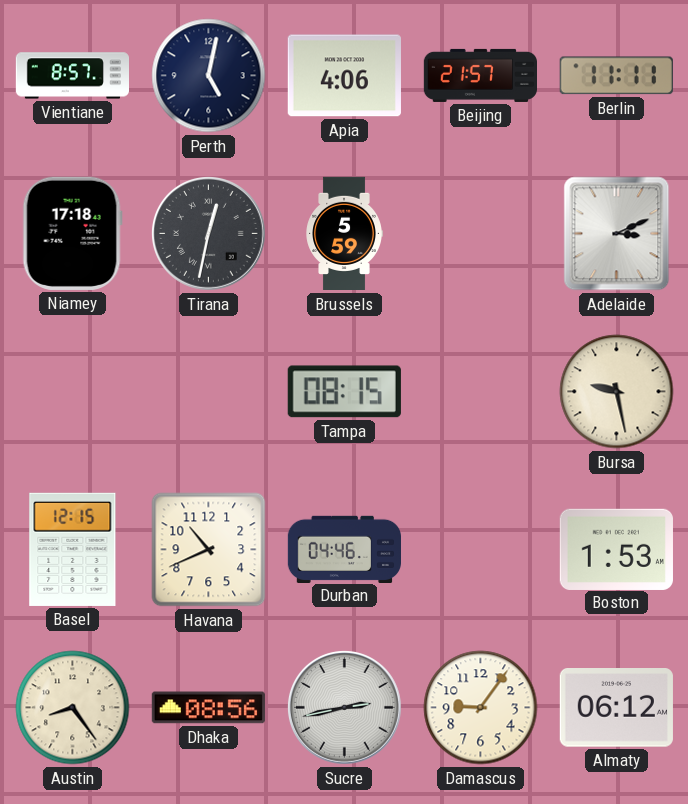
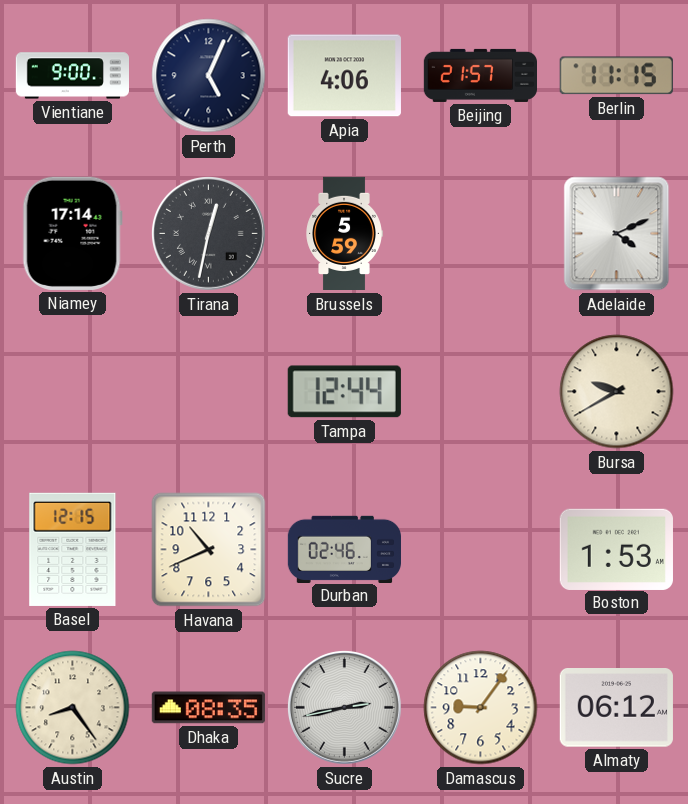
Vientiane: 8:57 -> 9:00 (72, 76)
Perth: 5:02 -> 5:04 (209, 76)
Berlin: 11:11 -> 11:15 (616, 76)
Niamey: 17:18 -> 17:14 (72, 233)
Adelaide: 3:11 -> 4:11 (617, 234)
Tampa: 08:15 -> 12:44 (344, 392)
Bursa: 9:28 -> 9:40 (617, 392)
Durban: 04:46 -> 02:46 (344, 549)
Dhaka: 08:56 -> 08:35 (208, 708)
